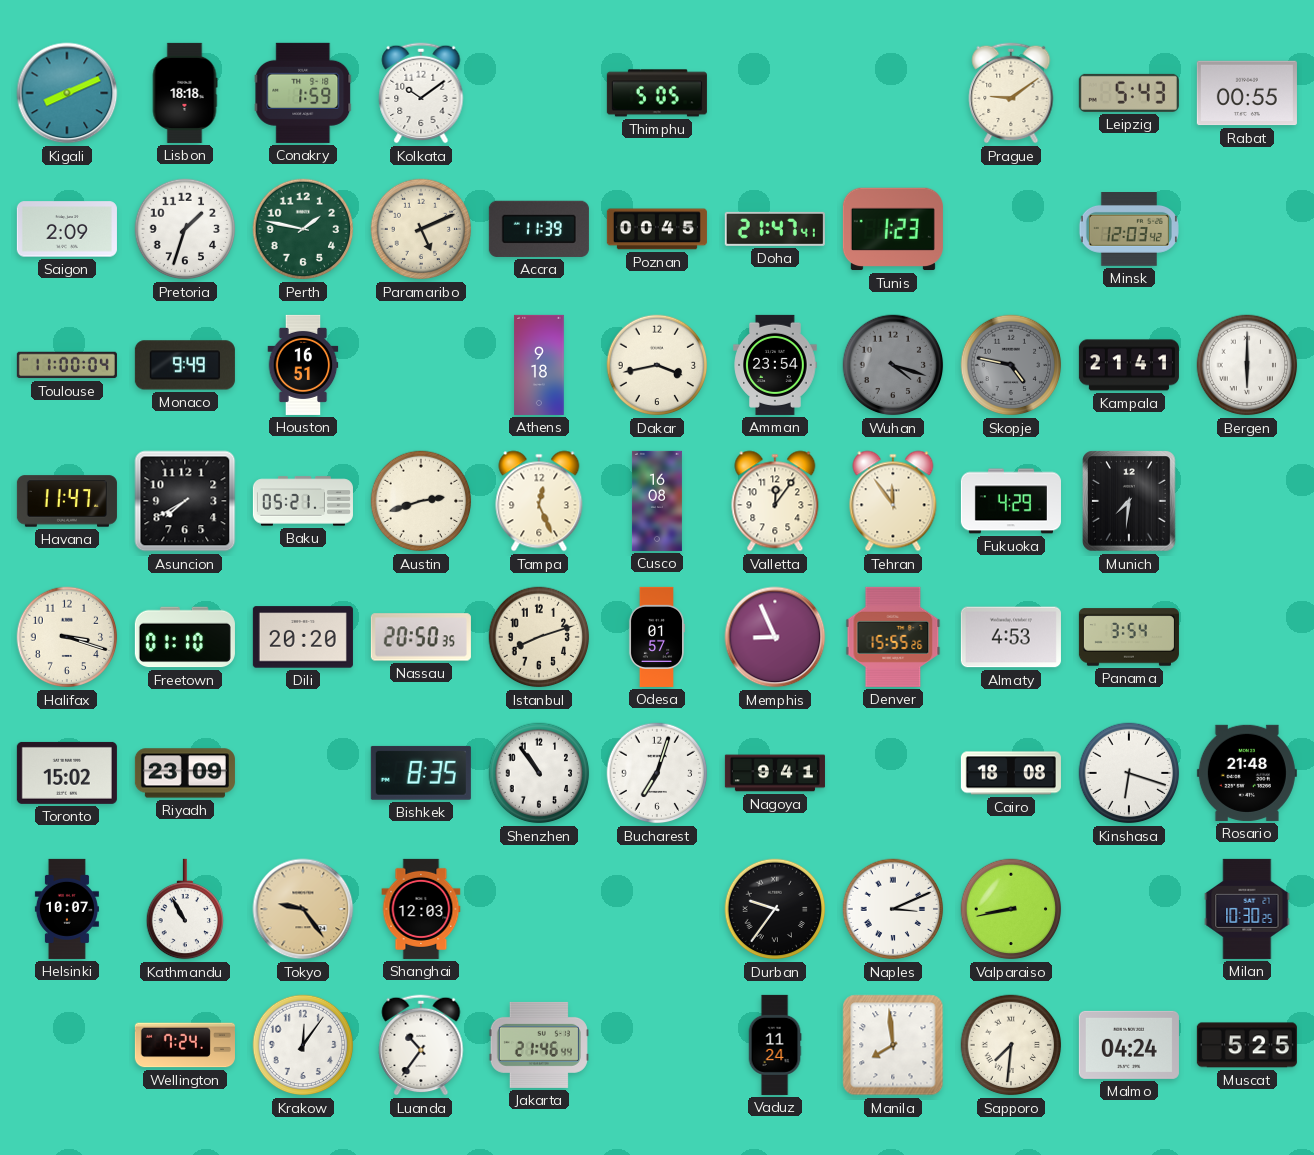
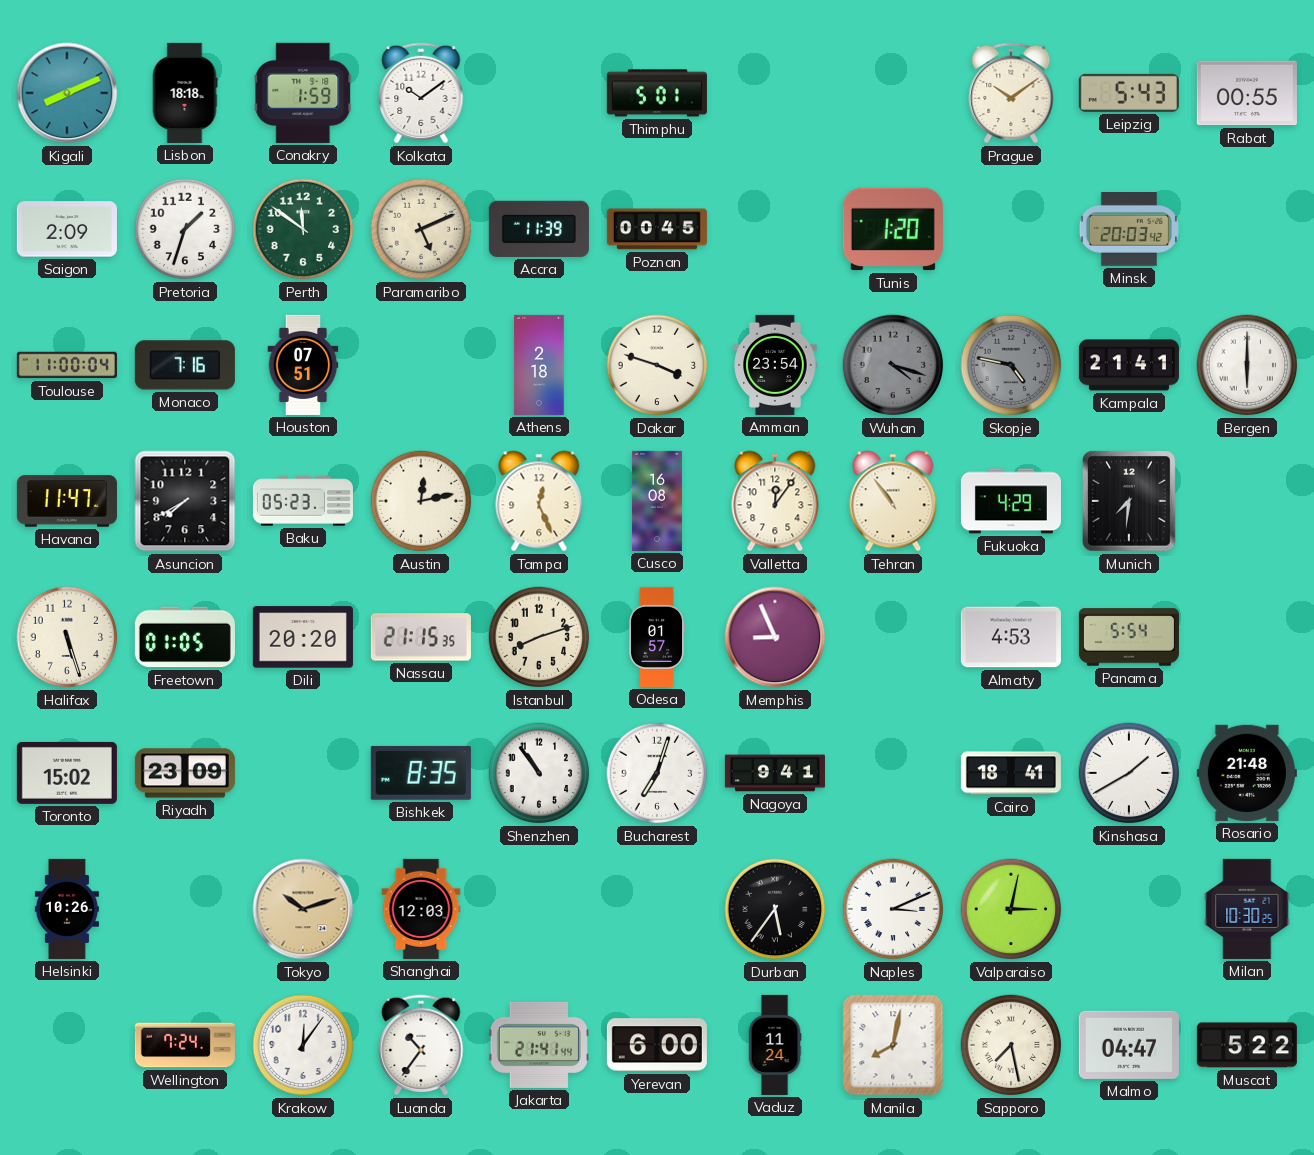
Thimphu: 5:05 -> 5:01 (657, 93)
Prague: 9:09 -> 10:09 (1011, 93)
Perth: 1:47 -> 11:51 (303, 229)
Doha: 21:47 -> none (775, 229)
Tunis: 1:23 -> 1:20 (893, 229)
Minsk: 12:03 -> 20:03 (1129, 230)
Monaco: 9:49 -> 7:16 (185, 365)
Houston: 16:51 -> 07:51 (303, 365)
Athens: 9:18 -> 2:18 (539, 365)
Dakar: 3:43 -> 3:48 (657, 365)
Baku: 05:21 -> 05:23 (303, 501)
Austin: 2:42 -> 12:13 (421, 501)
Tehran: 11:54 -> 10:54 (893, 501)
Halifax: 3:18 -> 5:27 (67, 637)
Freetown: 01:10 -> 01:05 (185, 637)
Nassau: 20:50 -> 21:15 (421, 637)
Denver: 15:55 -> none (893, 637)
Panama: 3:54 -> 5:54 (1129, 637)
Cairo: 18:08 -> 18:41 (1011, 773)
Kinshasa: 6:18 -> 1:40 (1129, 773)
Helsinki: 10:07 -> 10:26 (67, 909)
Kathmandu: 10:55 -> none (184, 909)
Tokyo: 9:24 -> 10:12 (303, 909)
Durban: 9:36 -> 5:36 (775, 909)
Valparaiso: 8:43 -> 3:02 (1011, 909)
Jakarta: 21:46 -> 21:41 (539, 1045)
Yerevan: none -> 6:00 (657, 1045)
Manila: 7:59 -> 8:02 (893, 1045)
Sapporo: 7:31 -> 7:28 (1011, 1045)
Malmo: 04:24 -> 04:47 (1129, 1045)
Muscat: 5:25 -> 5:22 (1247, 1045)
